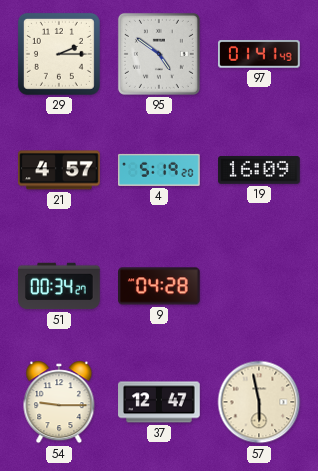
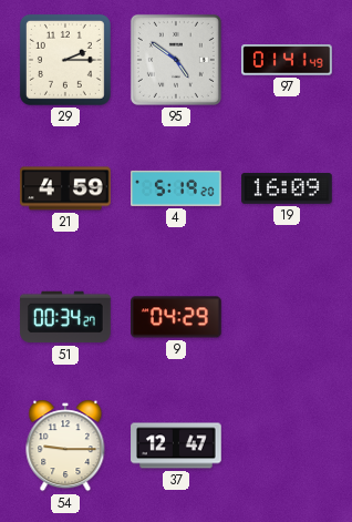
21: 4:57 -> 4:59 (65, 188)
9: 04:28 -> 04:29 (177, 317)
57: 5:58 -> none (259, 402)
